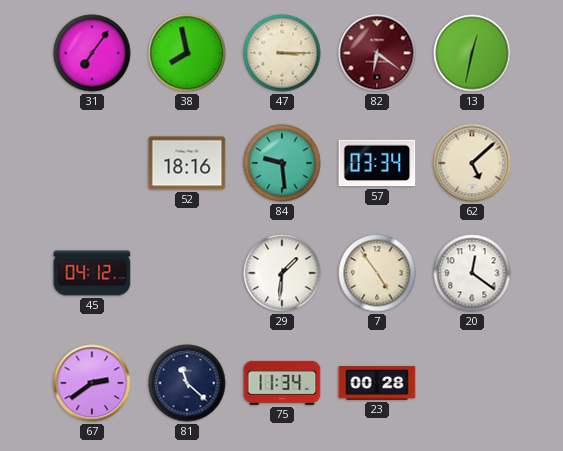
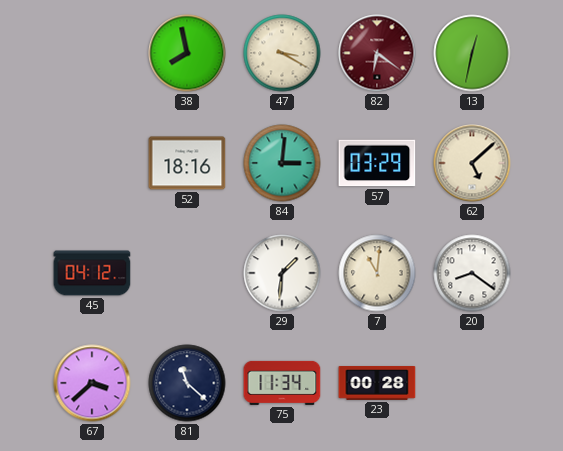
31: 7:06 -> none (92, 53)
47: 3:15 -> 3:20 (282, 53)
84: 9:29 -> 3:01 (282, 163)
57: 03:34 -> 03:29 (377, 163)
7: 4:54 -> 11:01 (377, 273)
20: 12:21 -> 8:21 (472, 273)
67: 2:39 -> 3:38 (92, 383)
